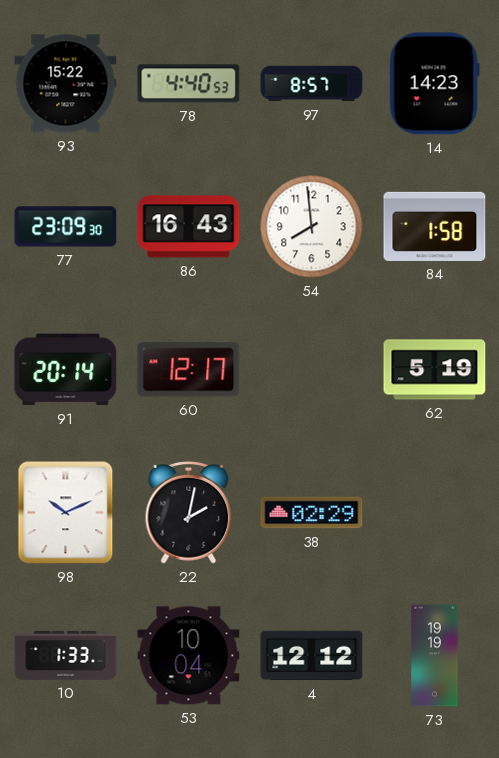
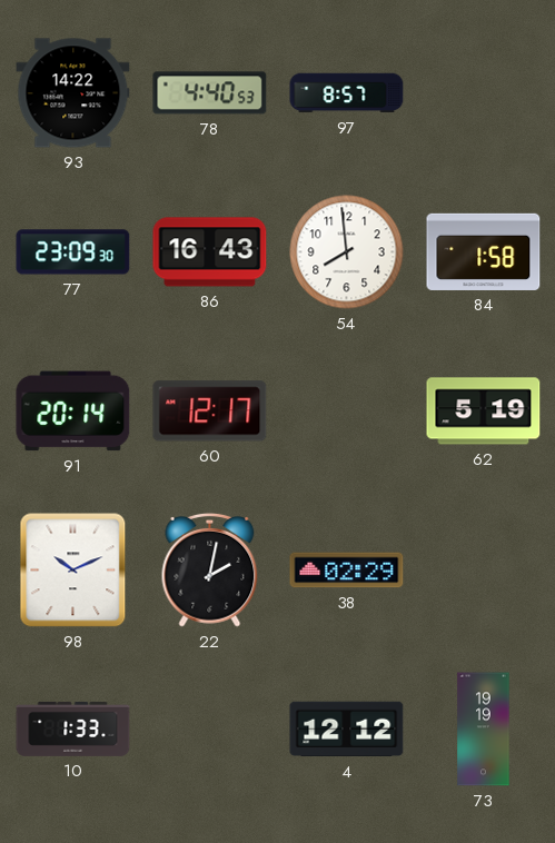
93: 15:22 -> 14:22 (73, 93)
14: 14:23 -> none (434, 84)
53: 10:04 -> none (189, 656)
